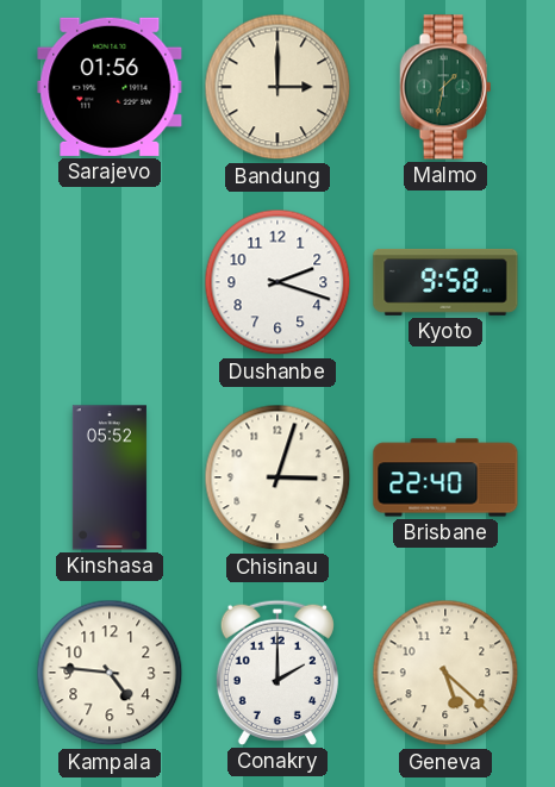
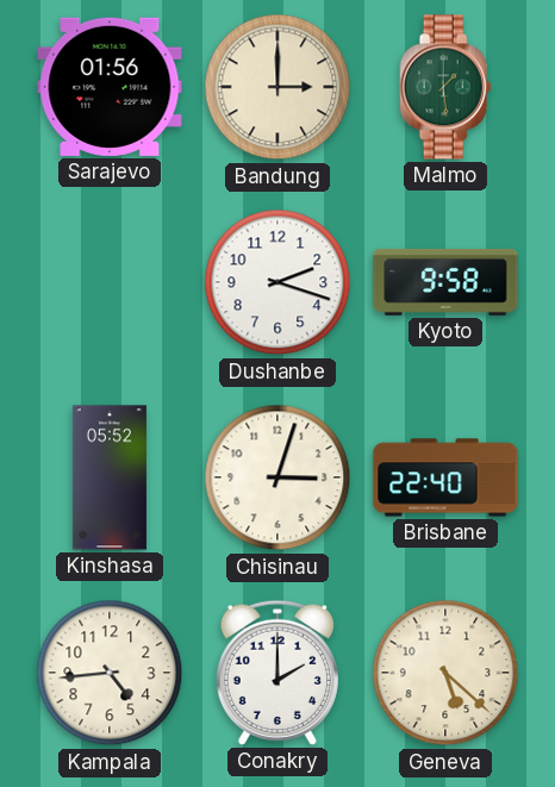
Malmo: 1:32 -> 1:29 (445, 87)
Kampala: 4:46 -> 4:44 (110, 673)
